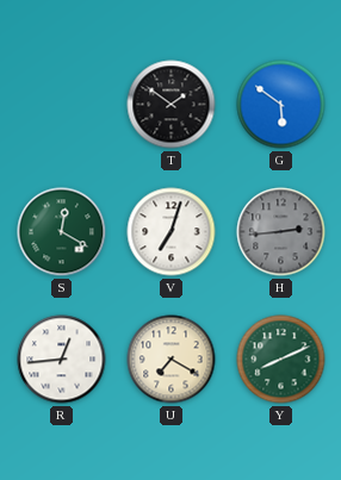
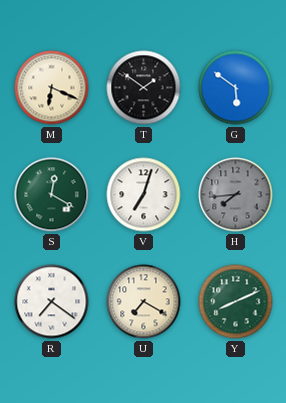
M: none -> 6:19 (52, 88)
H: 2:44 -> 7:44 (236, 195)
R: 12:44 -> 7:21 (52, 302)
